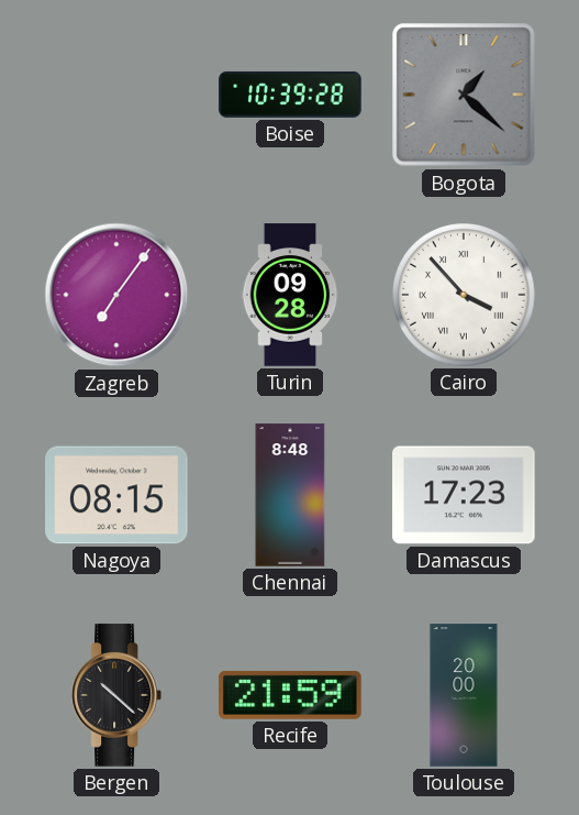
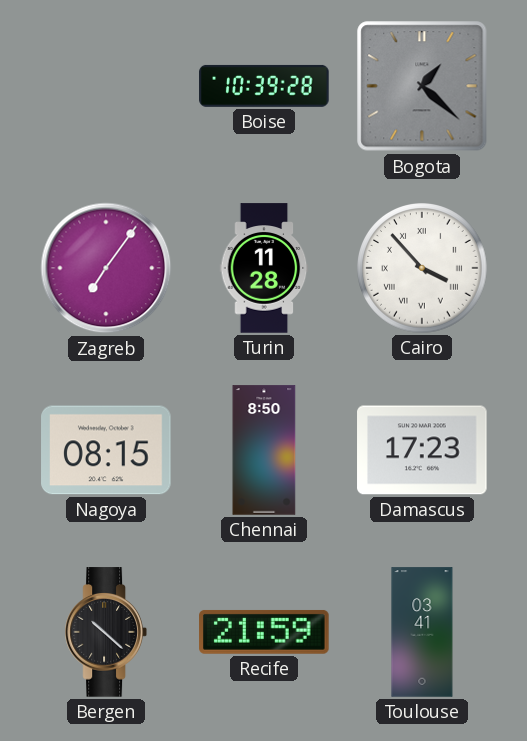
Turin: 09:28 -> 11:28 (264, 268)
Chennai: 8:48 -> 8:50 (264, 450)
Toulouse: 20:00 -> 03:41 (422, 632)
